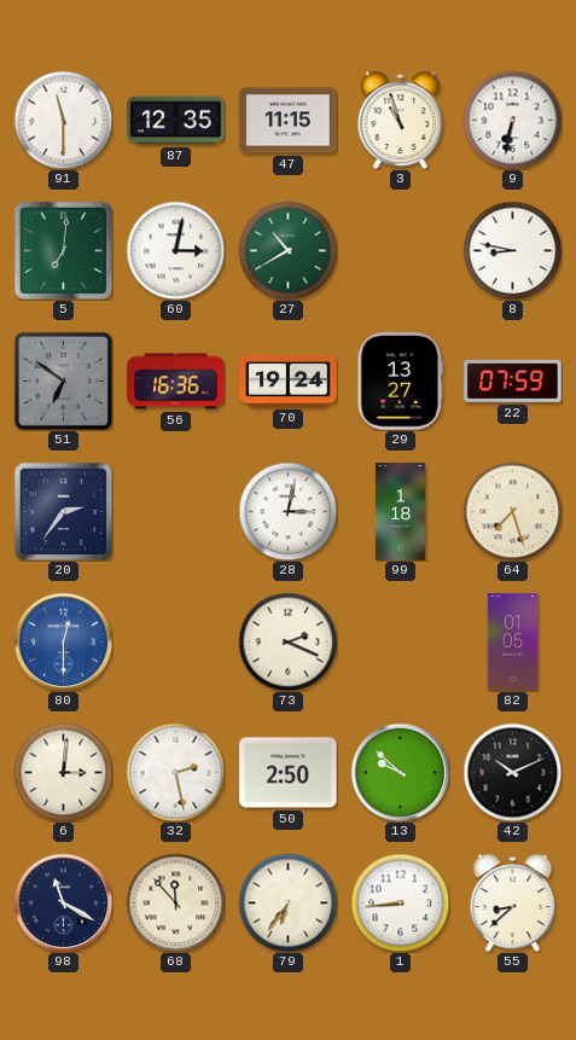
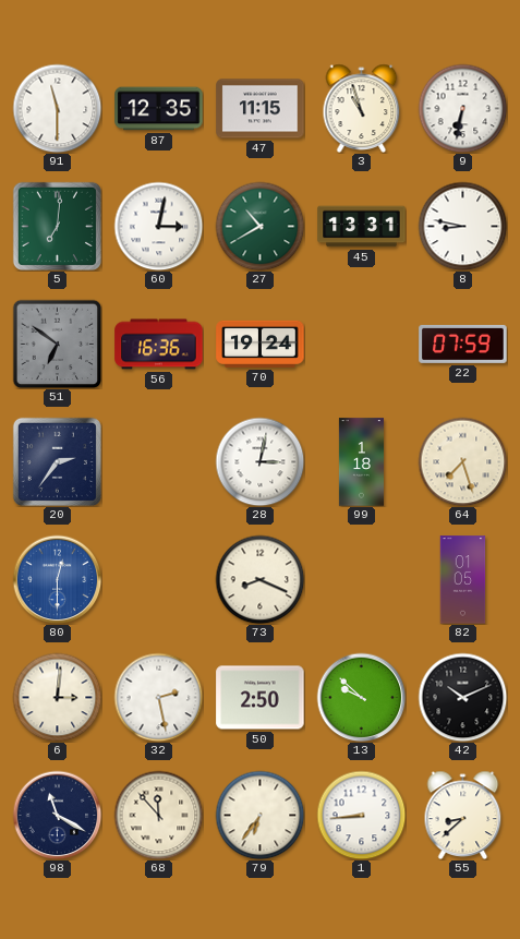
45: none -> 13:31 (362, 227)
29: 13:27 -> none (400, 382)
73: 2:19 -> 8:19 (259, 579)
